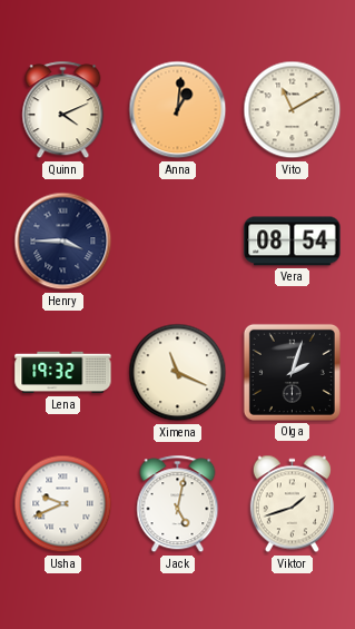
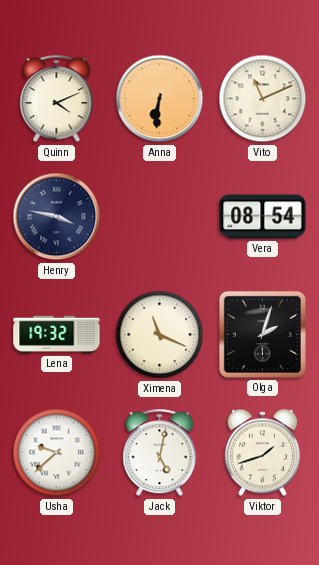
Anna: 1:01 -> 6:31 (160, 99)
Vito: 11:10 -> 11:11 (263, 99)
Henry: 3:45 -> 3:47 (57, 217)
Usha: 9:41 -> 9:38 (57, 453)
